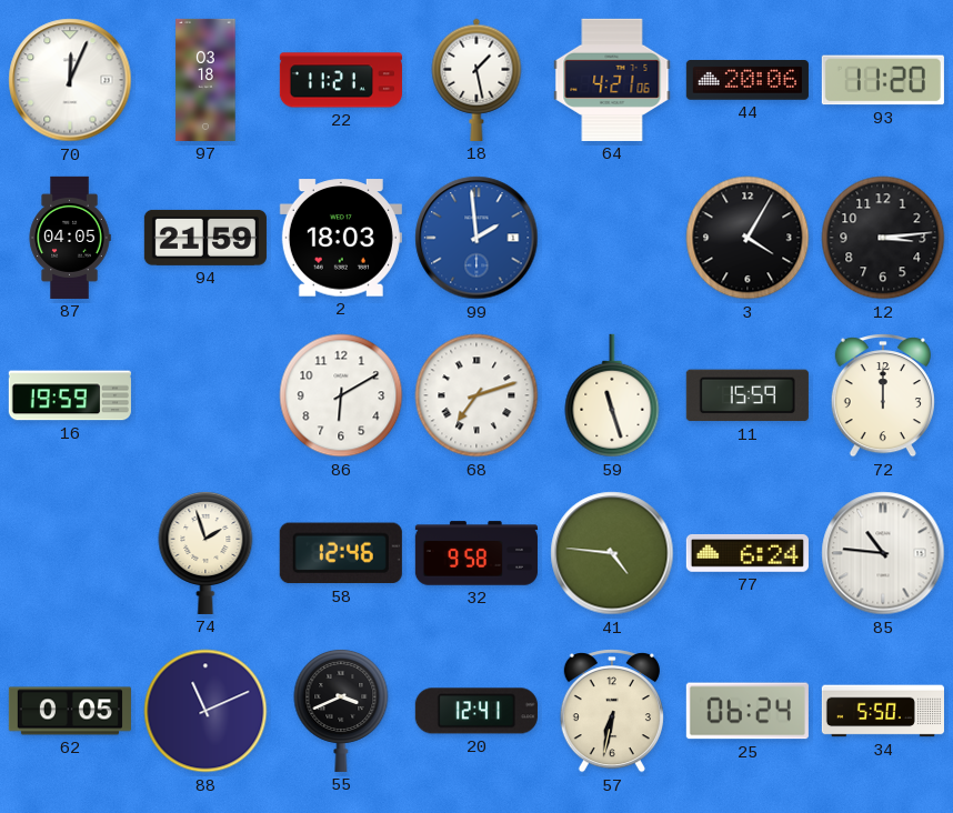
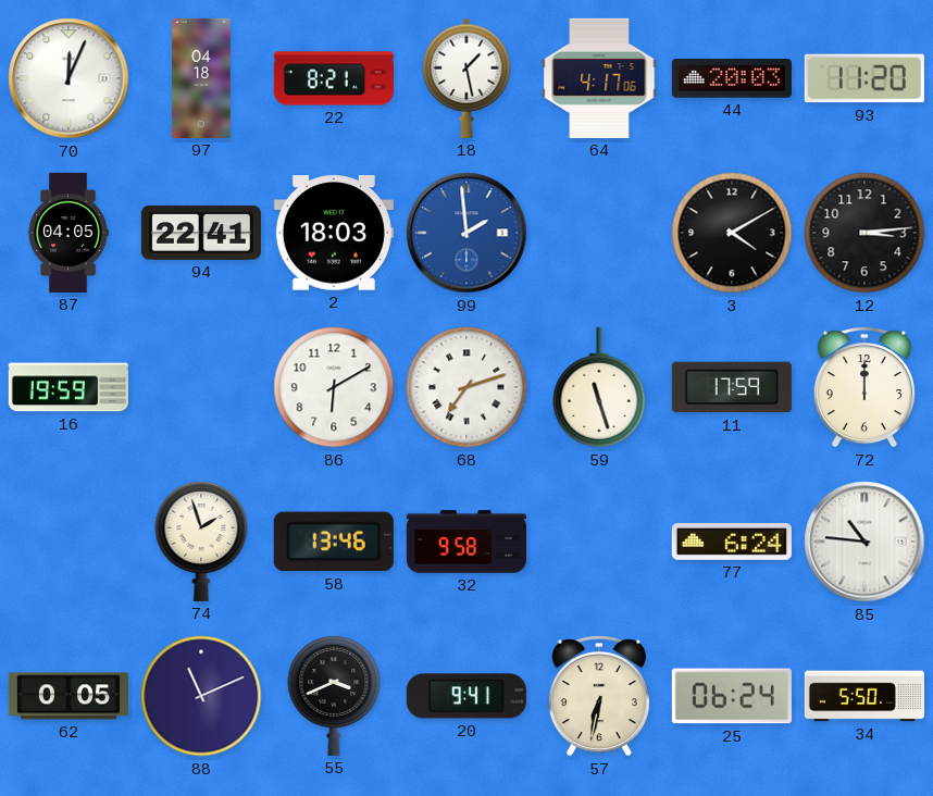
97: 03:18 -> 04:18 (201, 78)
22: 11:21 -> 8:21 (334, 78)
64: 4:21 -> 4:17 (599, 78)
44: 20:06 -> 20:03 (732, 78)
94: 21:59 -> 22:41 (201, 233)
3: 4:05 -> 4:10 (732, 233)
11: 15:59 -> 17:59 (732, 387)
58: 12:46 -> 13:46 (334, 542)
41: 4:46 -> none (612, 553)
20: 12:41 -> 9:41 (467, 696)
